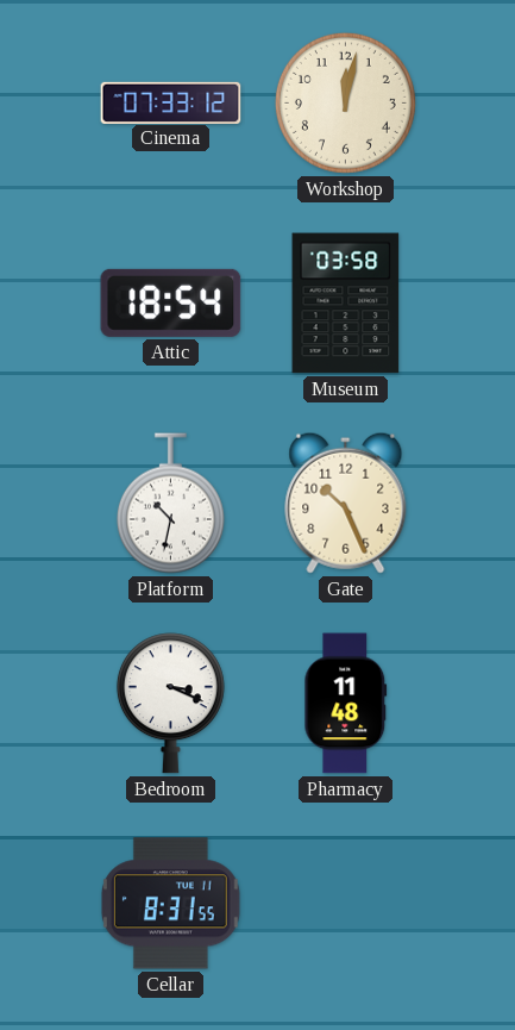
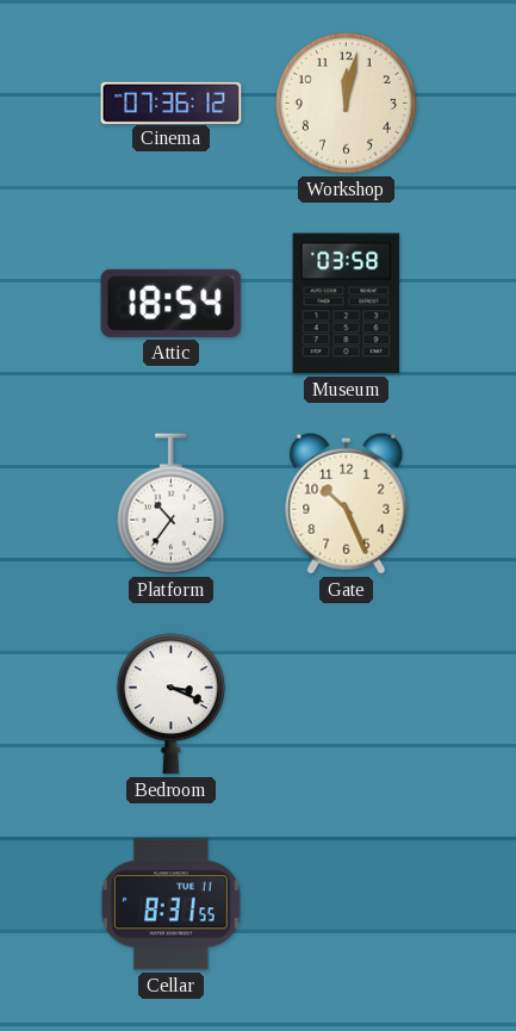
Cinema: 07:33 -> 07:36 (172, 103)
Platform: 10:32 -> 10:36 (170, 504)
Pharmacy: 11:48 -> none (346, 704)
